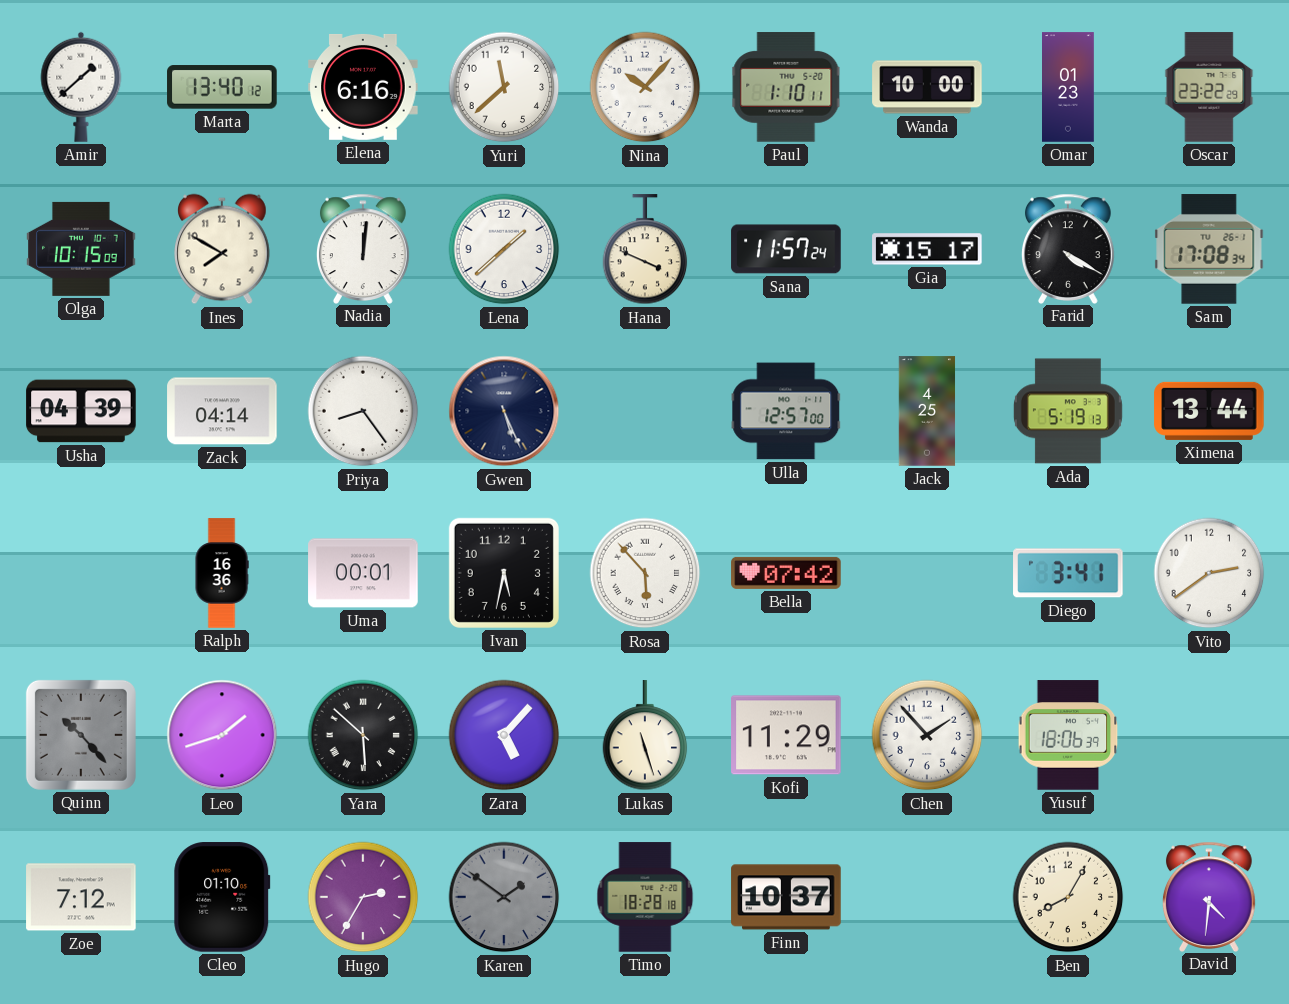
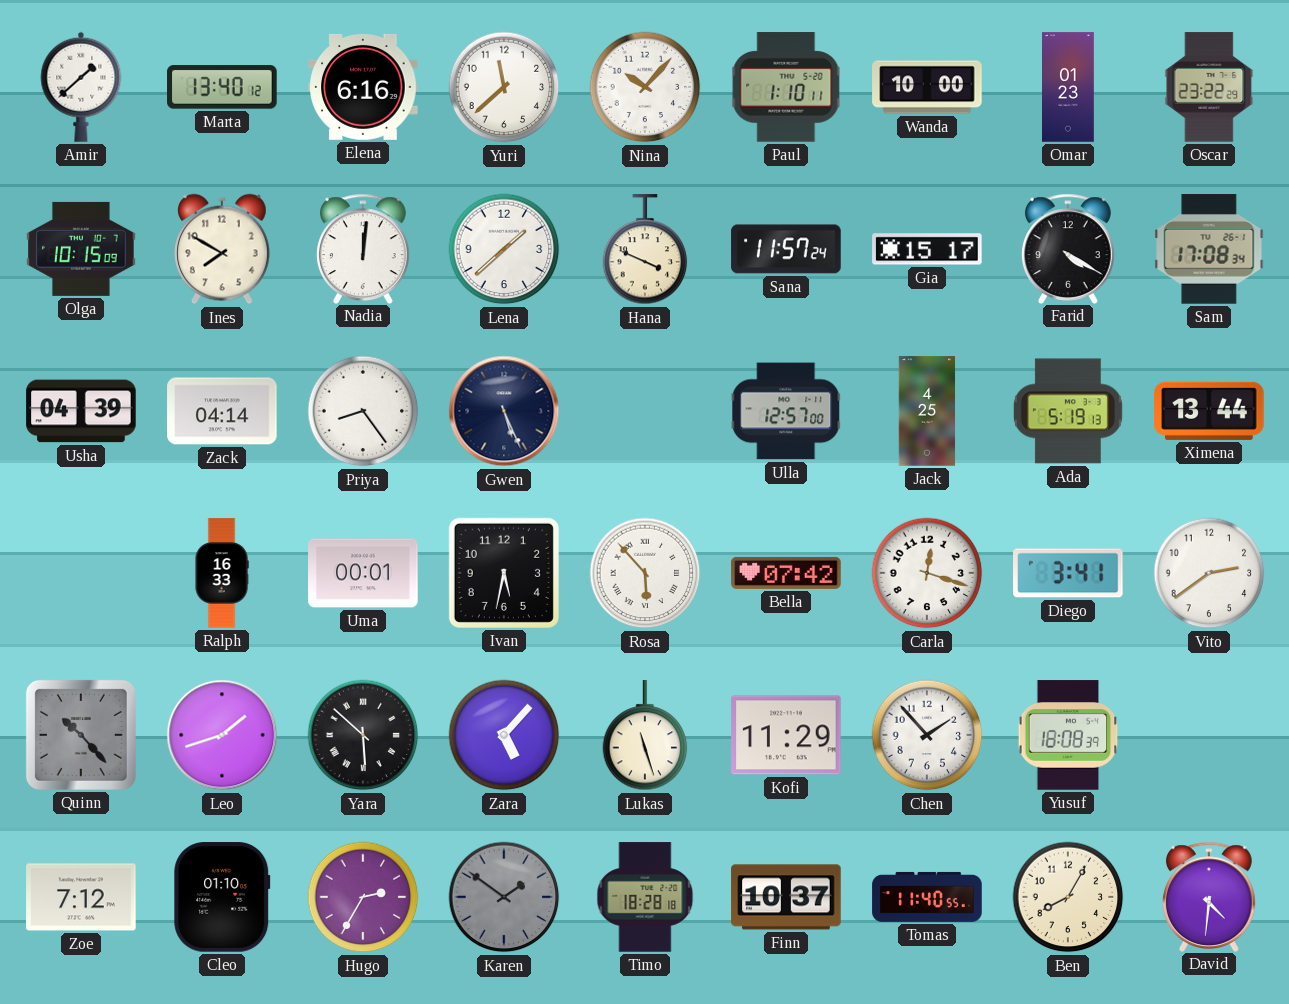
Ralph: 16:36 -> 16:33 (222, 573)
Carla: none -> 12:18 (927, 573)
Yusuf: 18:06 -> 18:08 (1068, 735)
Tomas: none -> 11:40 (927, 897)
